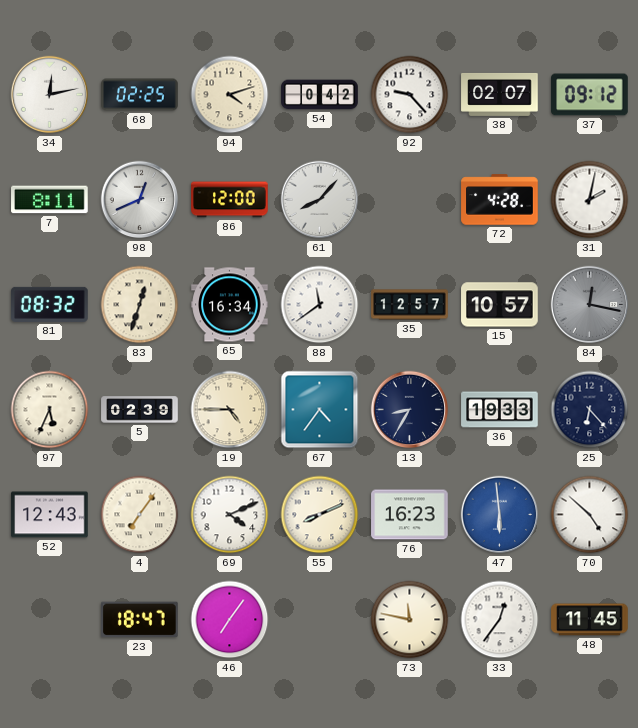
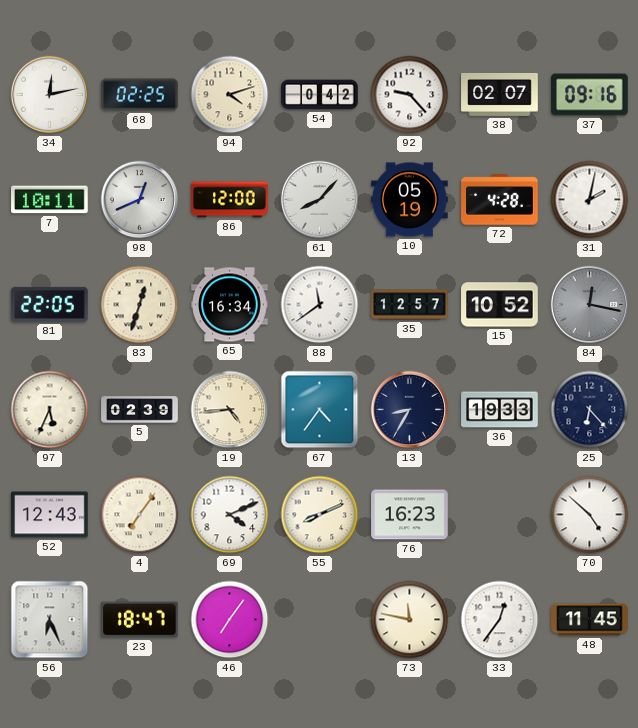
37: 09:12 -> 09:16 (590, 95)
7: 8:11 -> 10:11 (50, 200)
10: none -> 05:19 (410, 200)
81: 08:32 -> 22:05 (50, 304)
15: 10:57 -> 10:52 (500, 305)
19: 4:45 -> 4:44 (230, 410)
47: 5:59 -> none (500, 515)
56: none -> 6:26 (50, 620)
